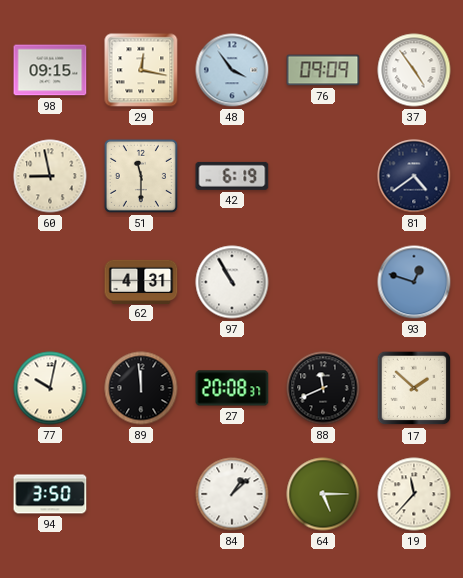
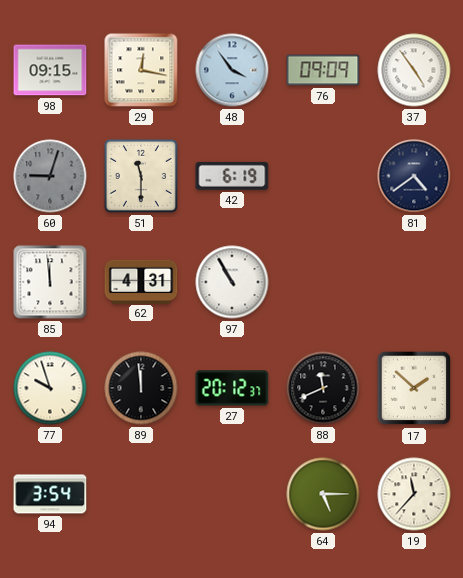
60: 8:58 -> 9:03 (50, 176)
60 dial: cream -> grey (50, 176)
85: none -> 11:59 (50, 282)
93: 12:48 -> none (414, 282)
77: 10:02 -> 9:57 (50, 388)
27: 20:08 -> 20:12 (232, 388)
94: 3:50 -> 3:54 (50, 494)
84: 1:08 -> none (232, 494)
